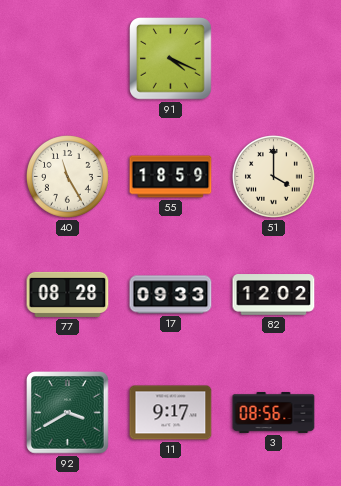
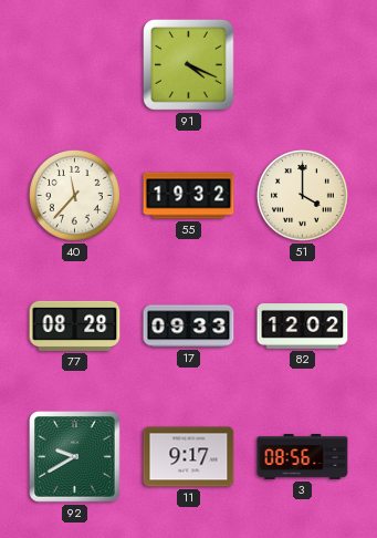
40: 11:25 -> 11:37 (75, 196)
55: 18:59 -> 19:32 (189, 196)
92: 3:40 -> 9:40 (75, 457)
